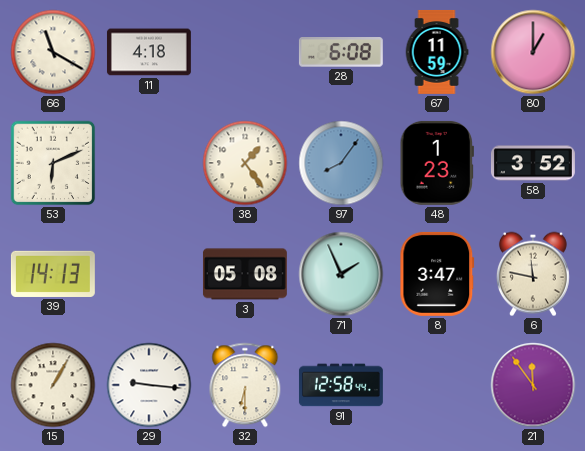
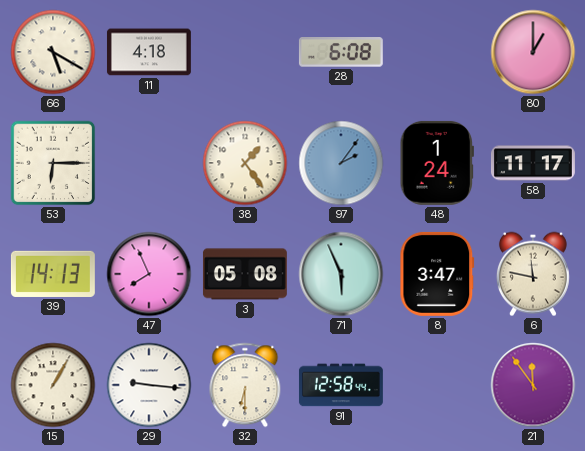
66: 11:20 -> 5:20 (53, 52)
67: 11:59 -> none (437, 52)
53: 6:11 -> 6:15 (53, 163)
97: 8:06 -> 2:06 (341, 163)
48: 1:23 -> 1:24 (437, 163)
58: 3:52 -> 11:17 (533, 163)
47: none -> 7:56 (149, 274)
71: 1:56 -> 5:56 (341, 274)
